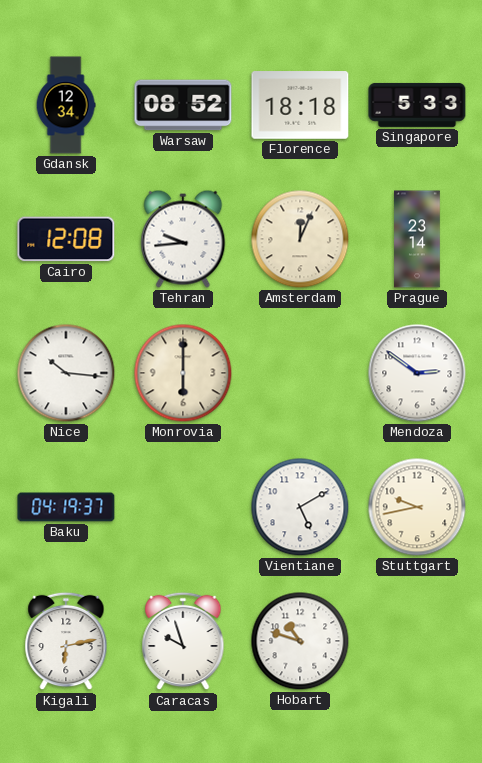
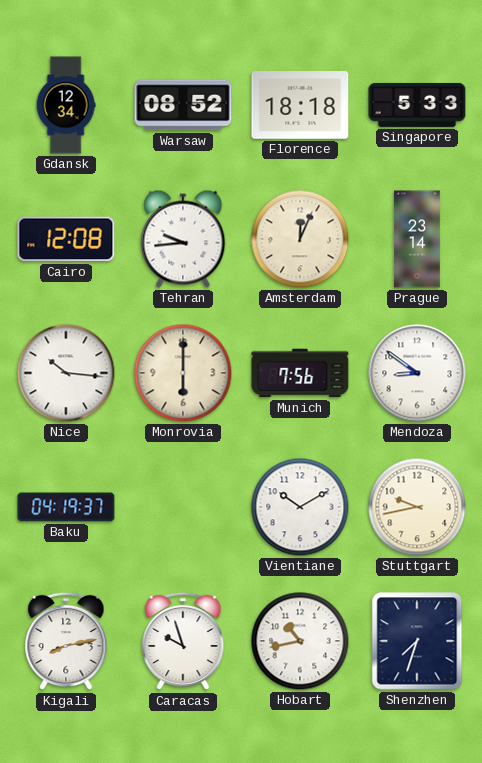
Munich: none -> 7:56 (300, 373)
Mendoza: 2:51 -> 8:51 (417, 373)
Vientiane: 5:10 -> 10:10 (300, 507)
Kigali: 6:13 -> 8:13 (66, 641)
Hobart: 10:48 -> 10:43 (300, 641)
Shenzhen: none -> 7:33 (417, 641)
